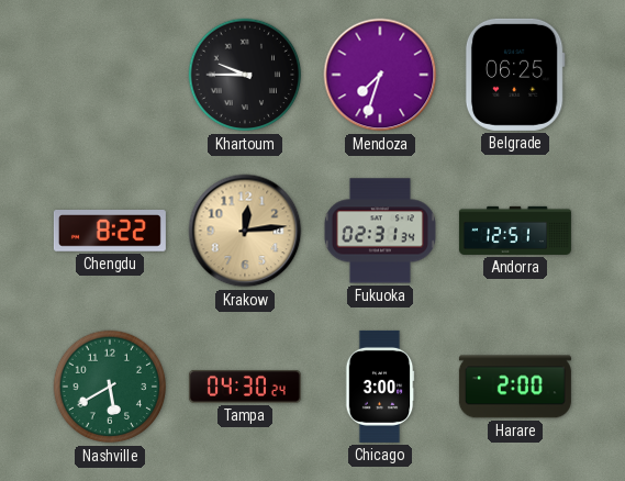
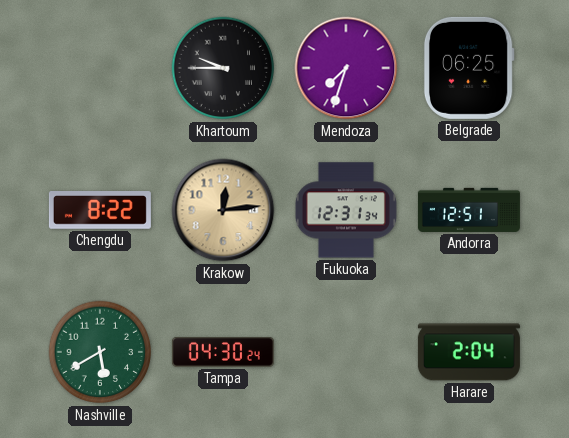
Fukuoka: 02:31 -> 12:31 (346, 210)
Chicago: 3:00 -> none (380, 387)
Harare: 2:00 -> 2:04 (469, 352)
